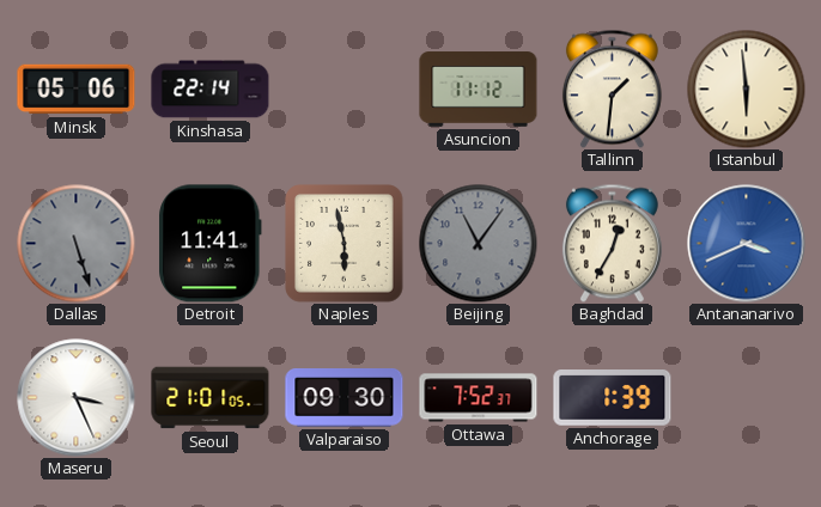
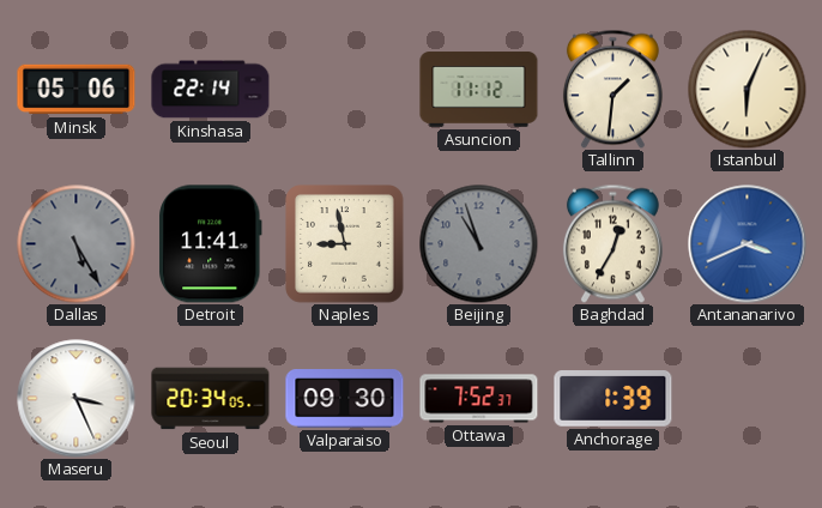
Istanbul: 5:59 -> 6:04 (748, 90)
Dallas: 5:27 -> 5:25 (77, 244)
Naples: 5:58 -> 8:58 (345, 244)
Beijing: 11:06 -> 10:57 (479, 244)
Seoul: 21:01 -> 20:34 (211, 399)
